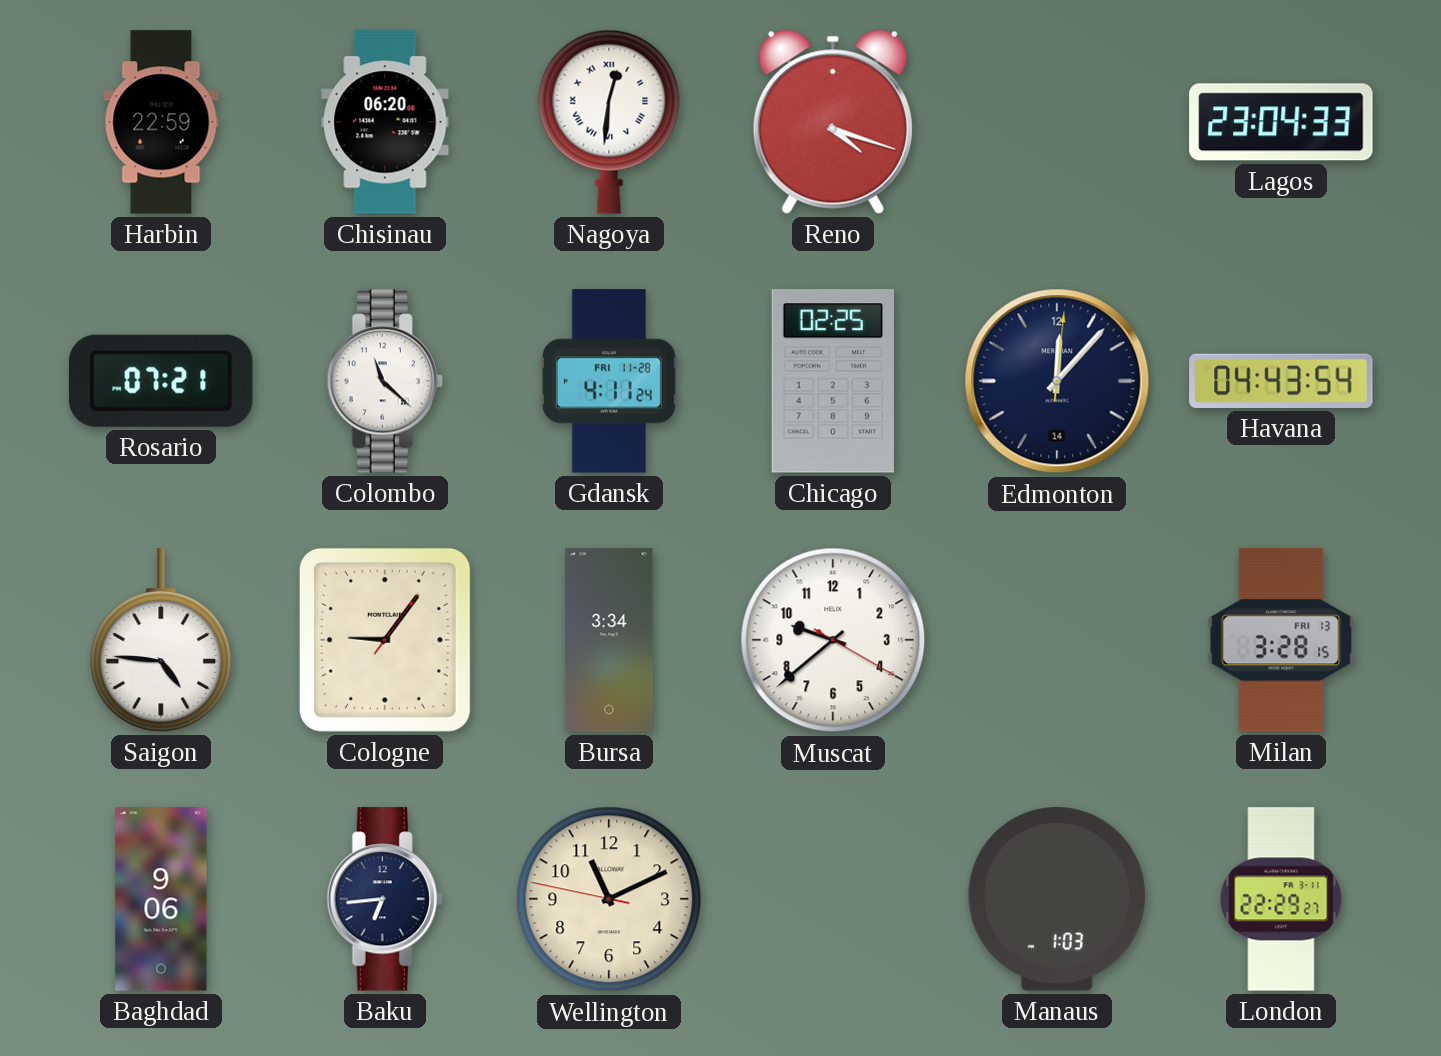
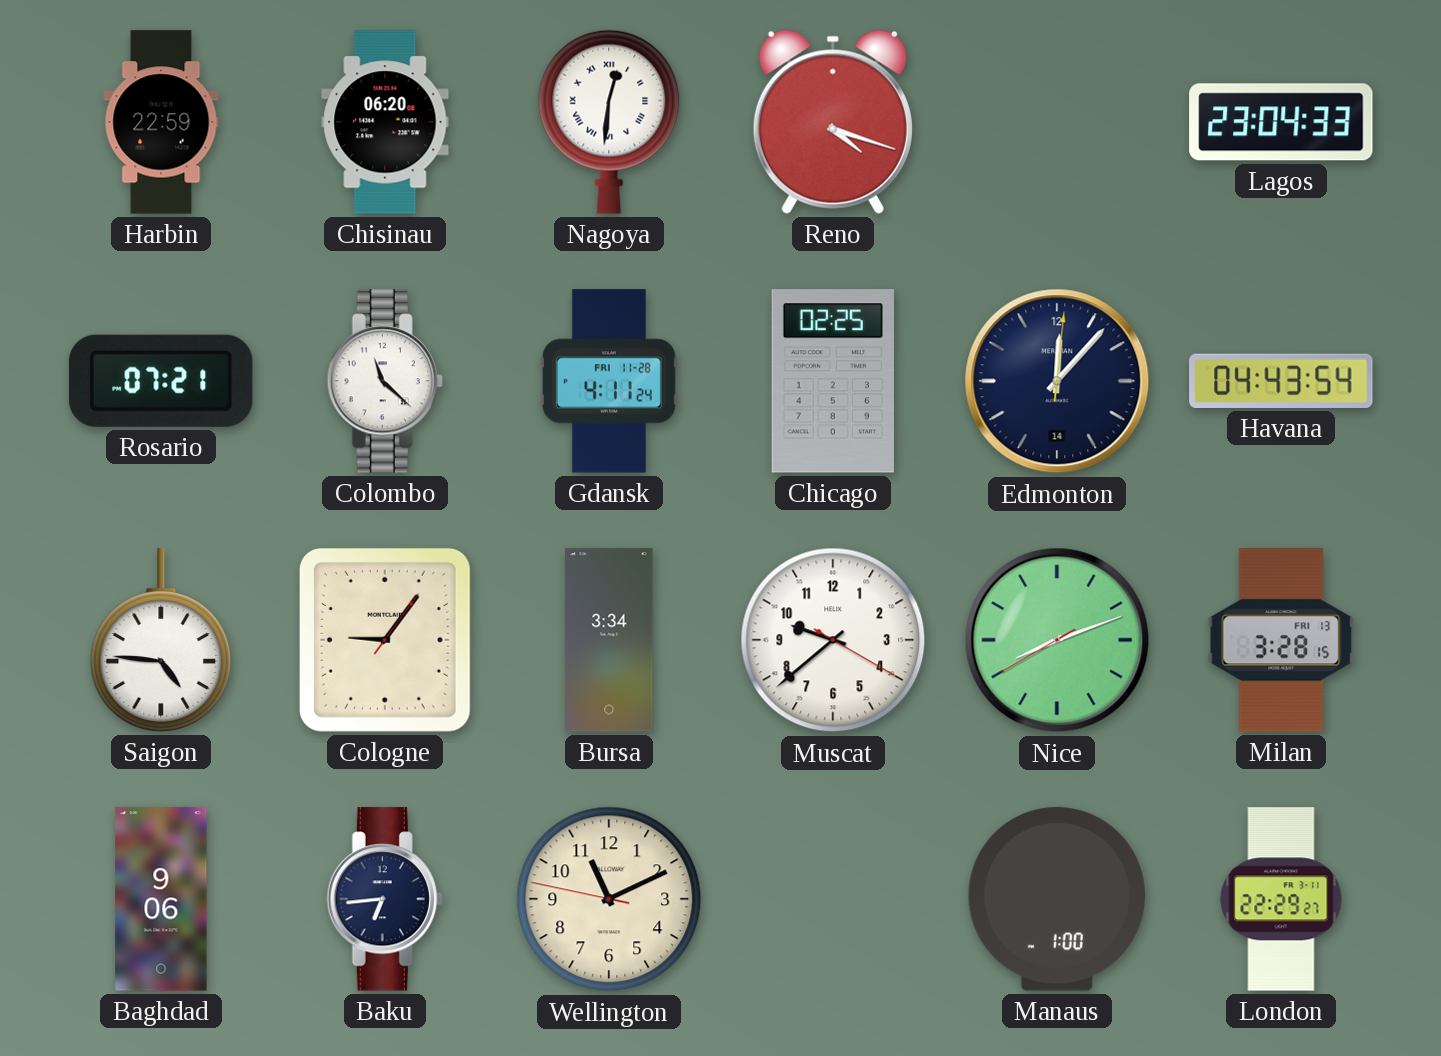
Nice: none -> 8:11 (1057, 640)
Manaus: 1:03 -> 1:00 (1057, 899)
